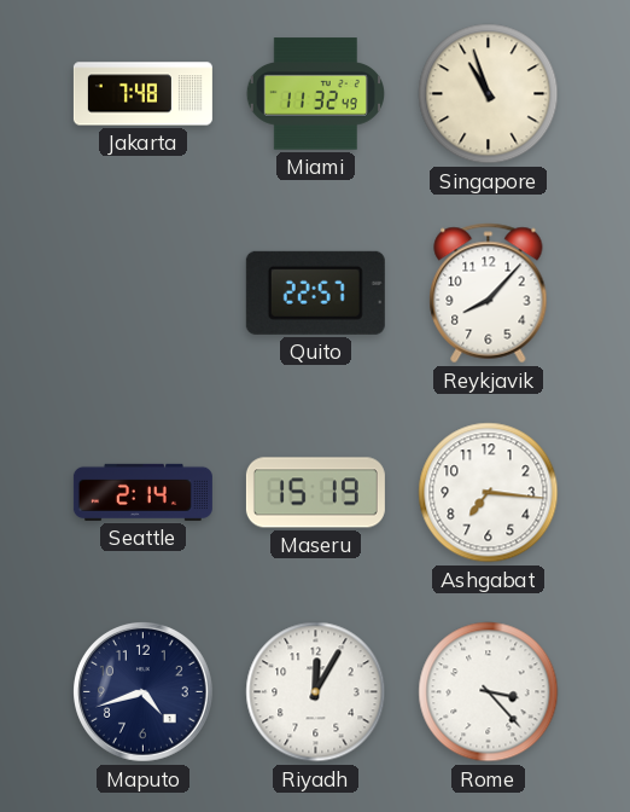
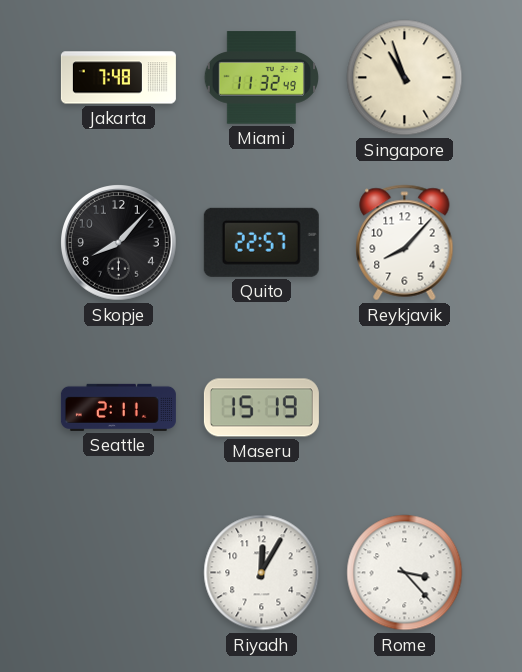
Skopje: none -> 8:07 (119, 243)
Seattle: 2:14 -> 2:11 (118, 407)
Ashgabat: 7:16 -> none (489, 493)
Maputo: 4:42 -> none (144, 692)
